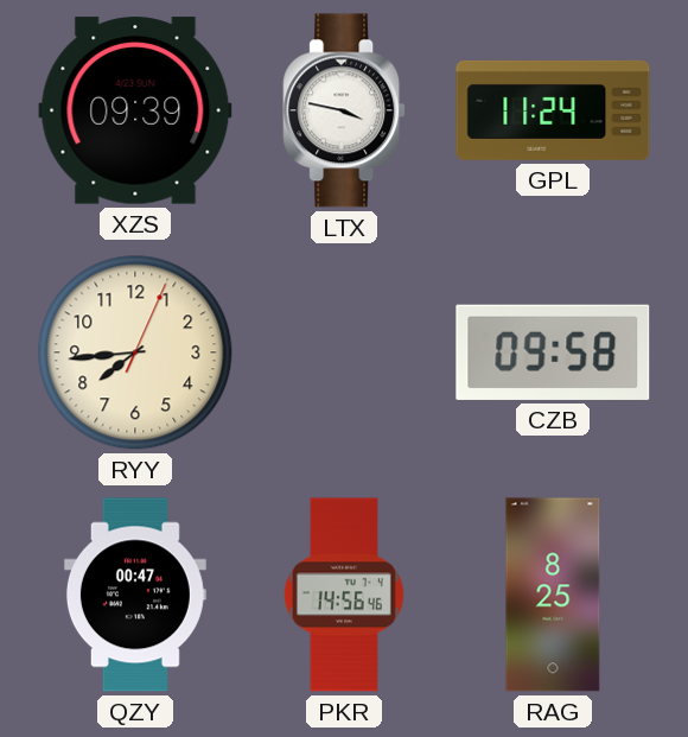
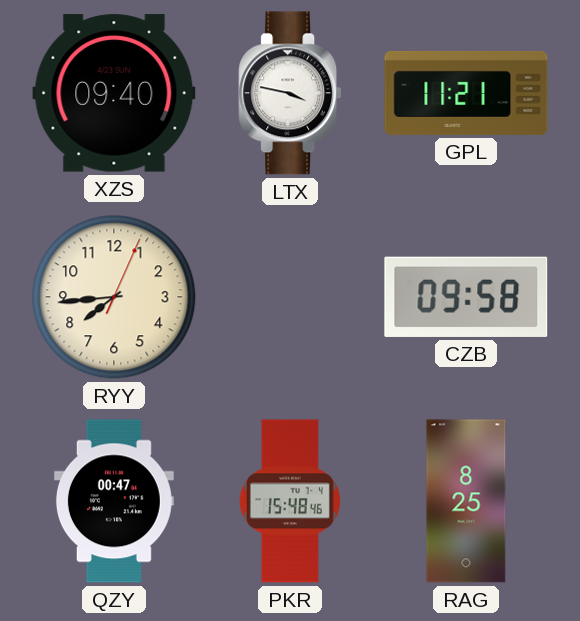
XZS: 09:39 -> 09:40 (114, 93)
GPL: 11:24 -> 11:21 (466, 93)
PKR: 14:56 -> 15:48 (290, 501)
